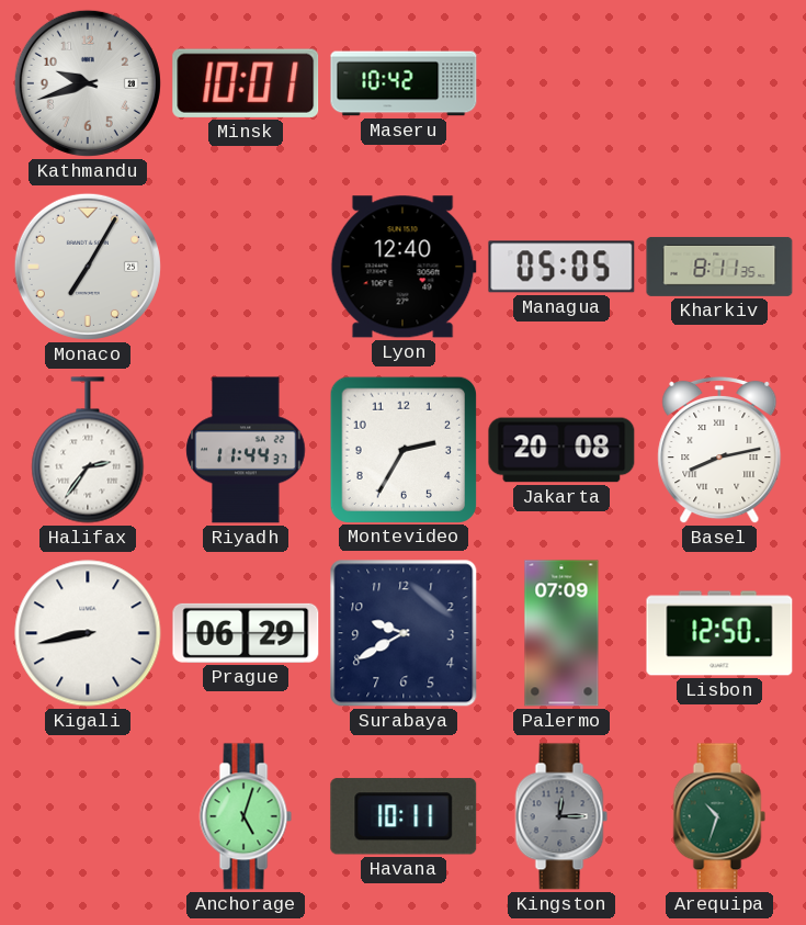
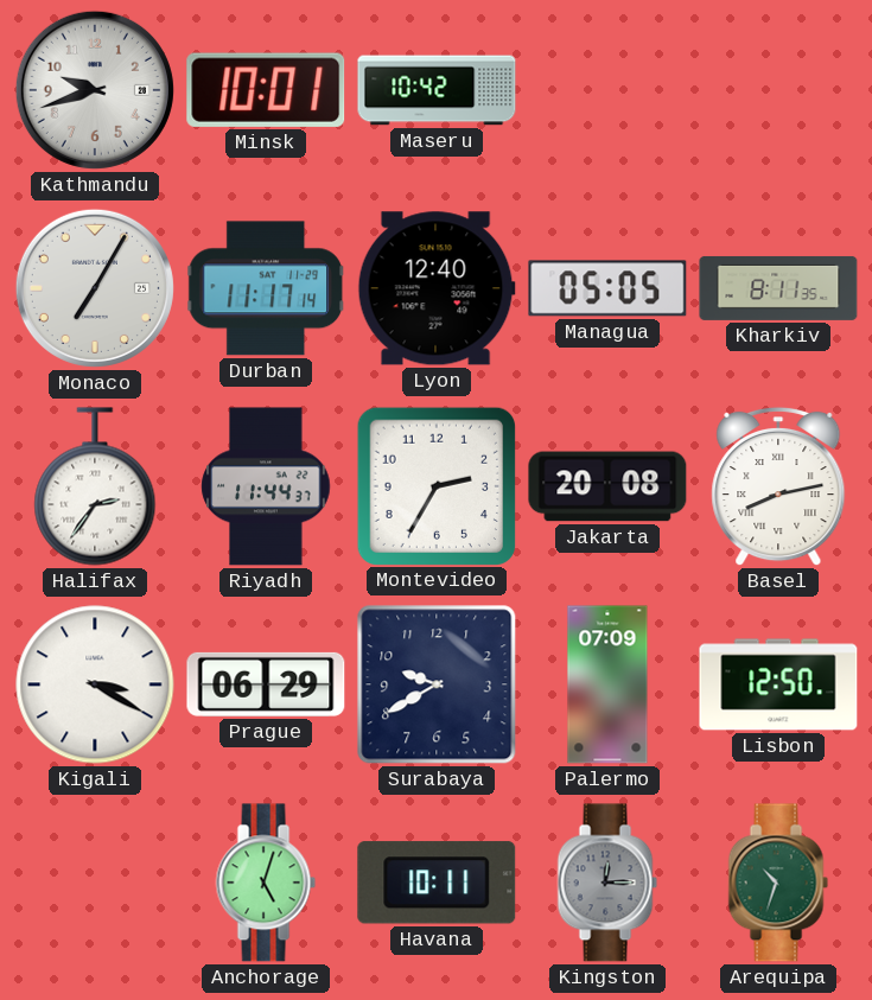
Durban: none -> 11:17 (266, 288)
Kigali: 8:43 -> 3:20 (95, 684)
